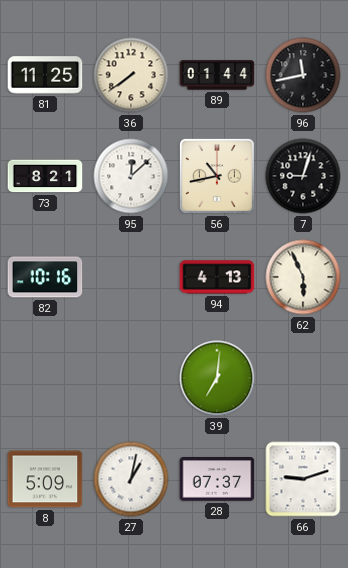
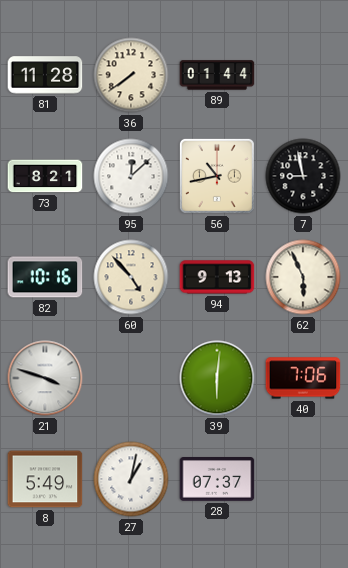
81: 11:25 -> 11:28 (45, 75)
96: 11:43 -> none (303, 75)
7: 9:03 -> 8:58 (303, 176)
60: none -> 4:53 (131, 277)
94: 4:13 -> 9:13 (217, 277)
21: none -> 3:48 (45, 378)
39: 7:01 -> 6:01 (217, 378)
40: none -> 7:06 (303, 378)
8: 5:09 -> 5:49 (45, 479)
66: 9:12 -> none (303, 479)
